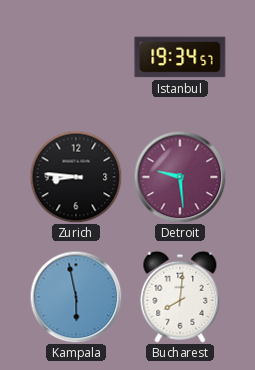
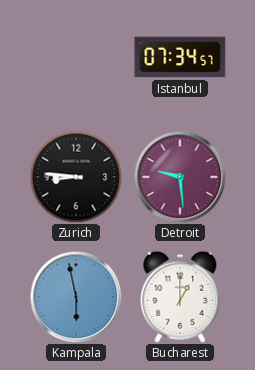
Istanbul: 19:34 -> 07:34 (180, 57)
Bucharest: 8:01 -> 1:00 (180, 297)
